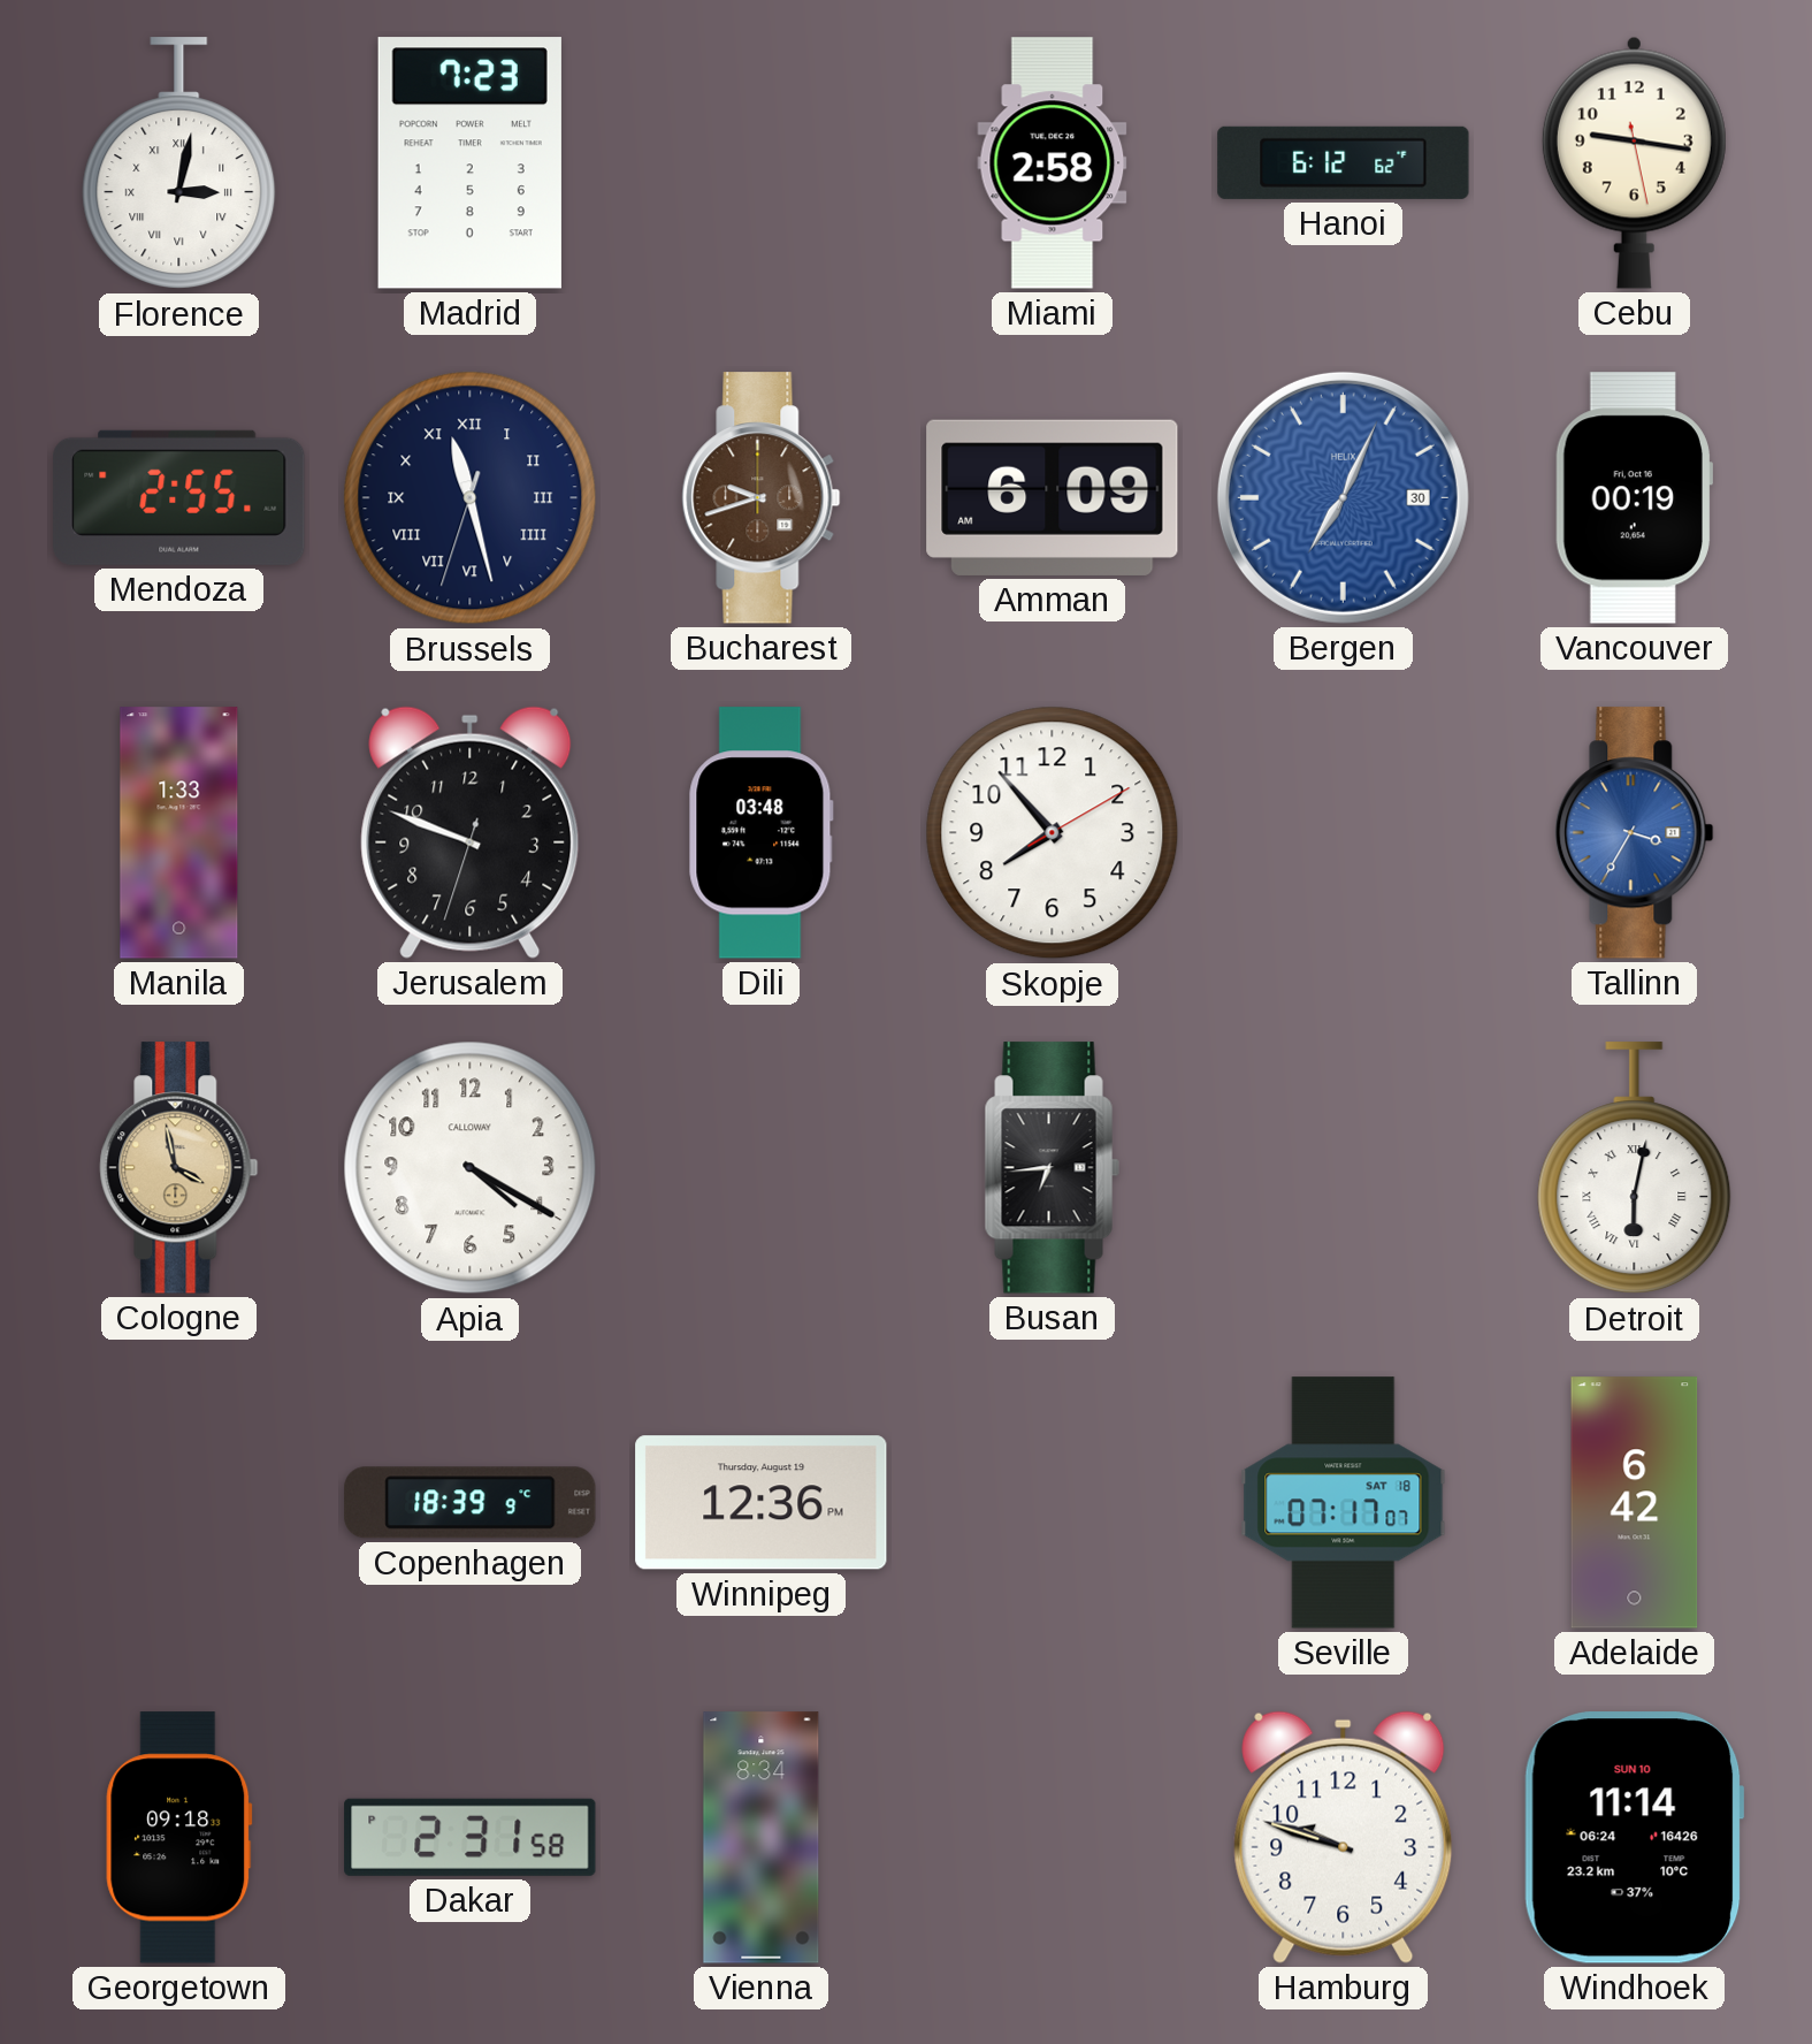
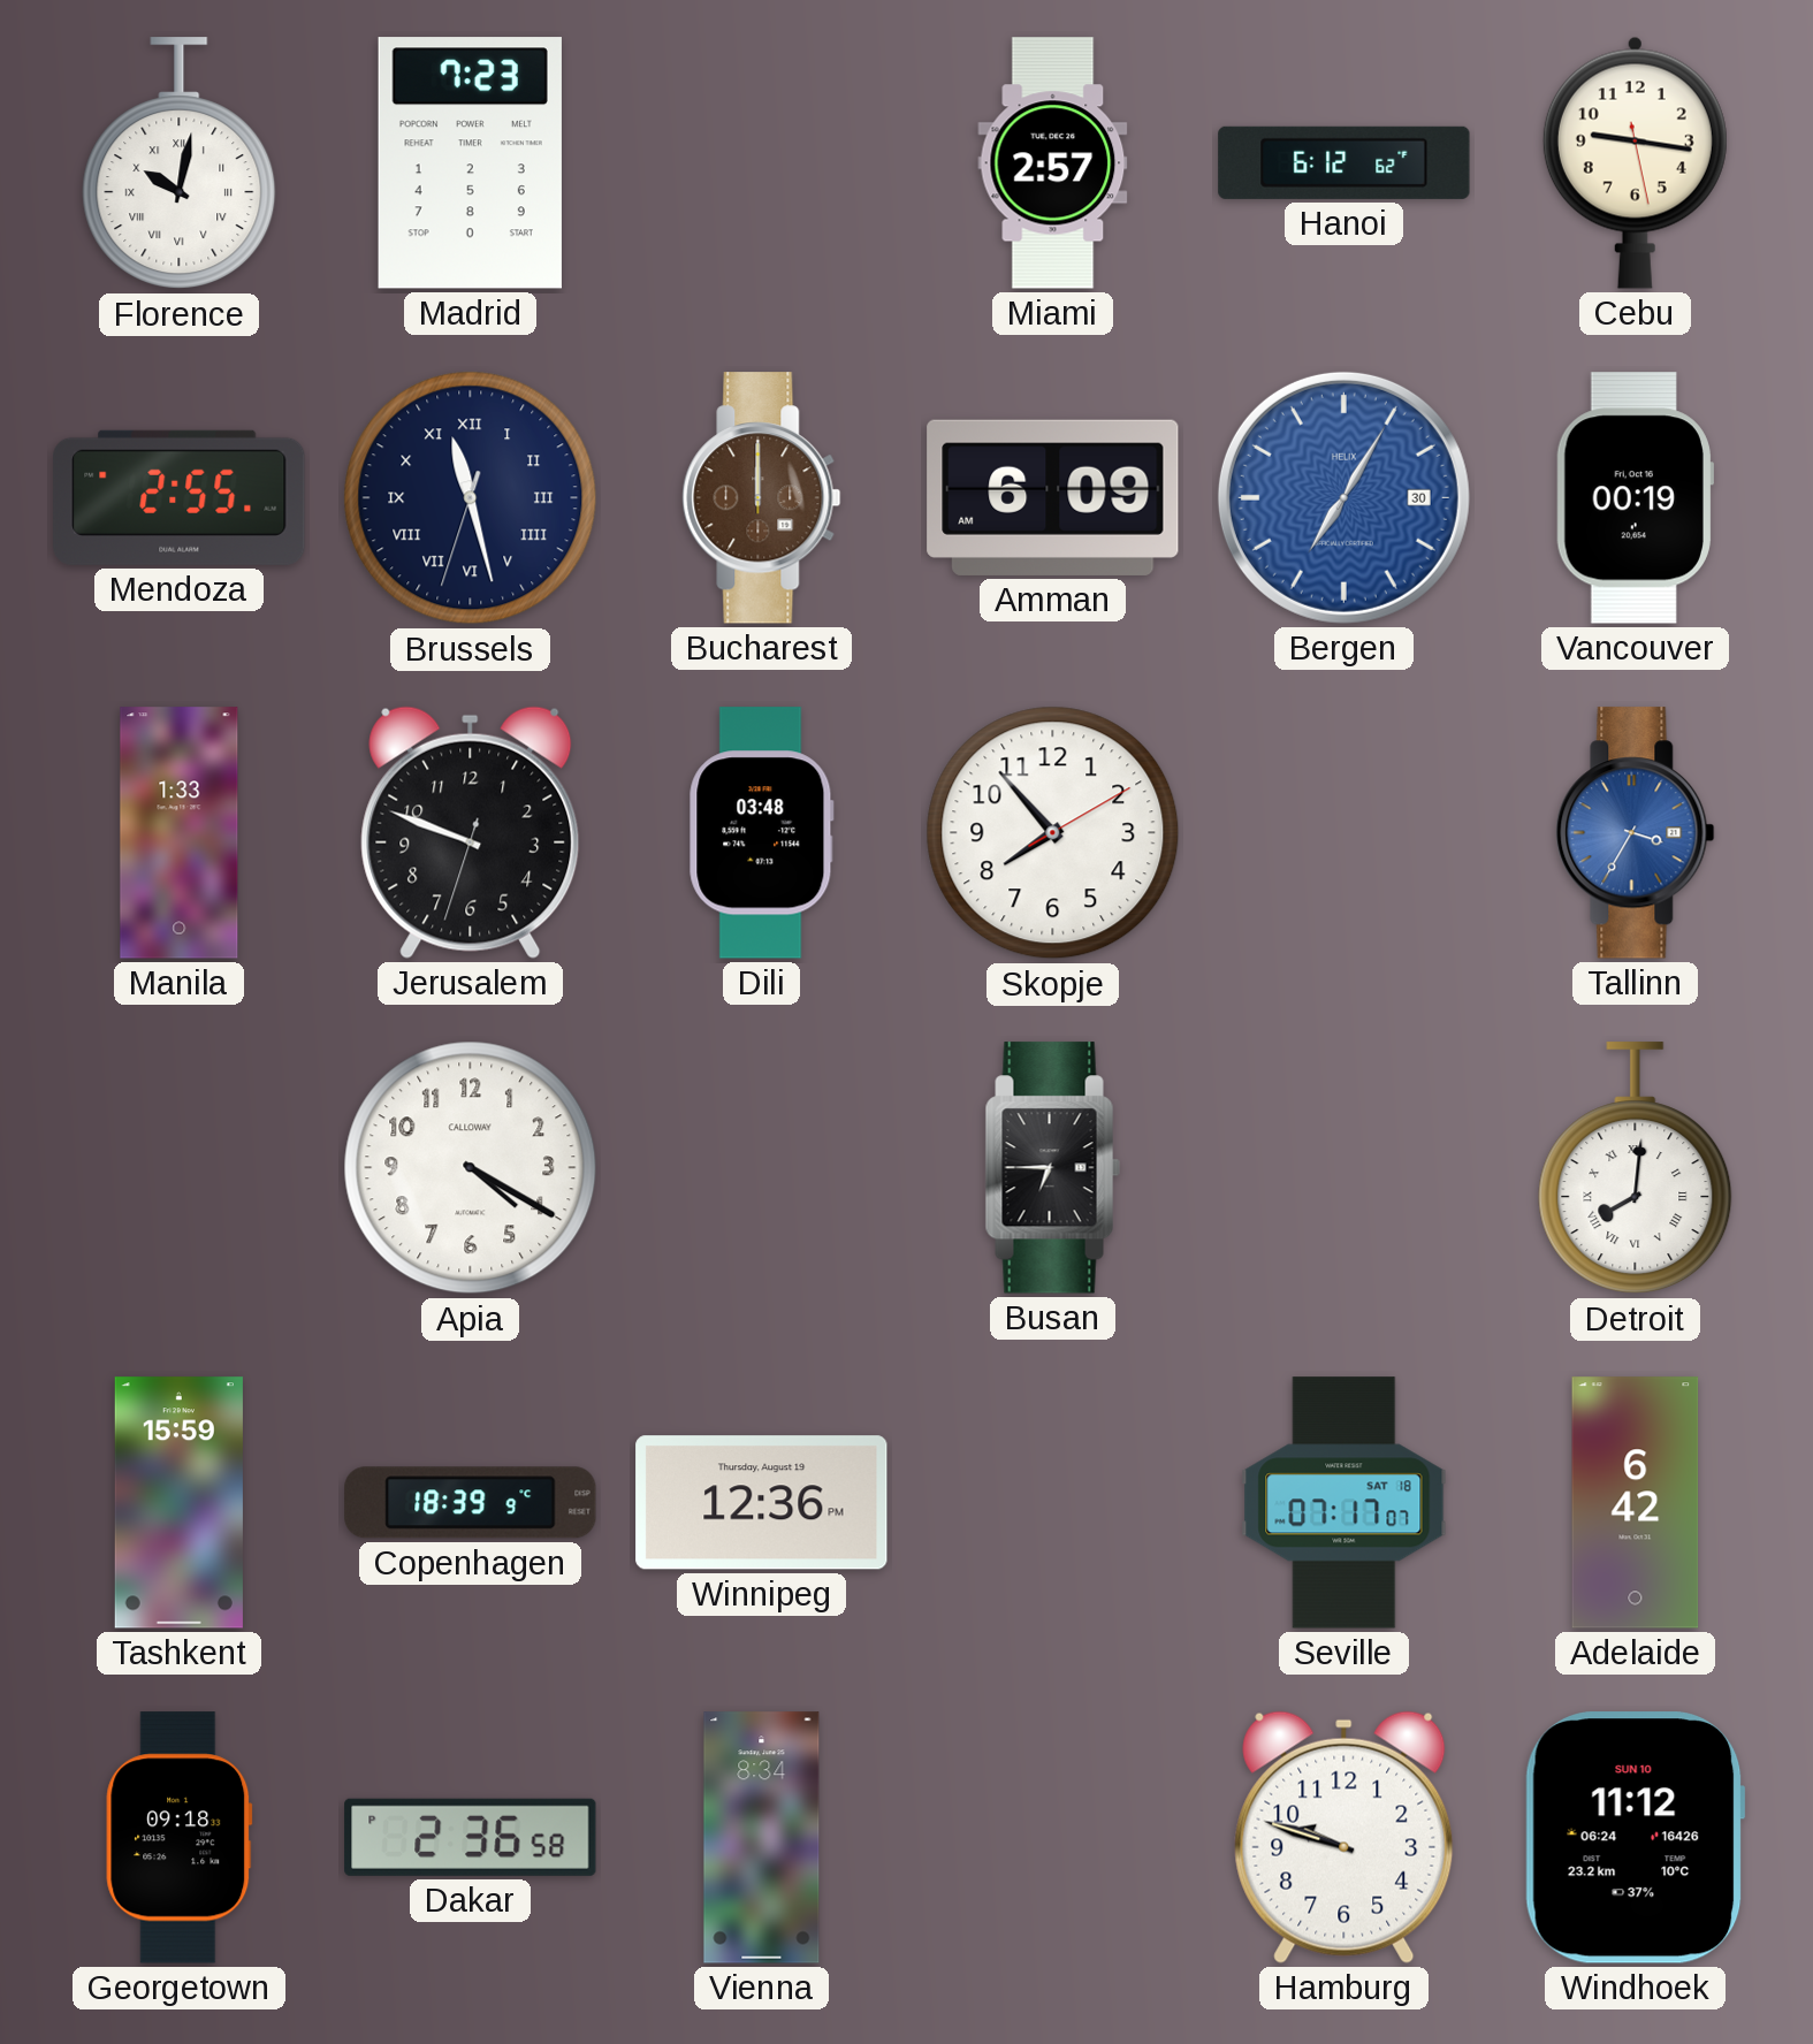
Florence: 3:02 -> 10:02 (180, 163)
Miami: 2:58 -> 2:57 (1053, 163)
Bucharest: 9:42 -> 12:00 (762, 498)
Bergen: 7:04 -> 7:05 (1343, 497)
Cologne: 3:58 -> none (179, 1168)
Busan: 6:44 -> 6:45 (1052, 1168)
Detroit: 6:02 -> 8:01 (1636, 1168)
Tashkent: none -> 15:59 (178, 1503)
Dakar: 2:31 -> 2:36 (471, 1837)
Windhoek: 11:14 -> 11:12 (1635, 1838)
